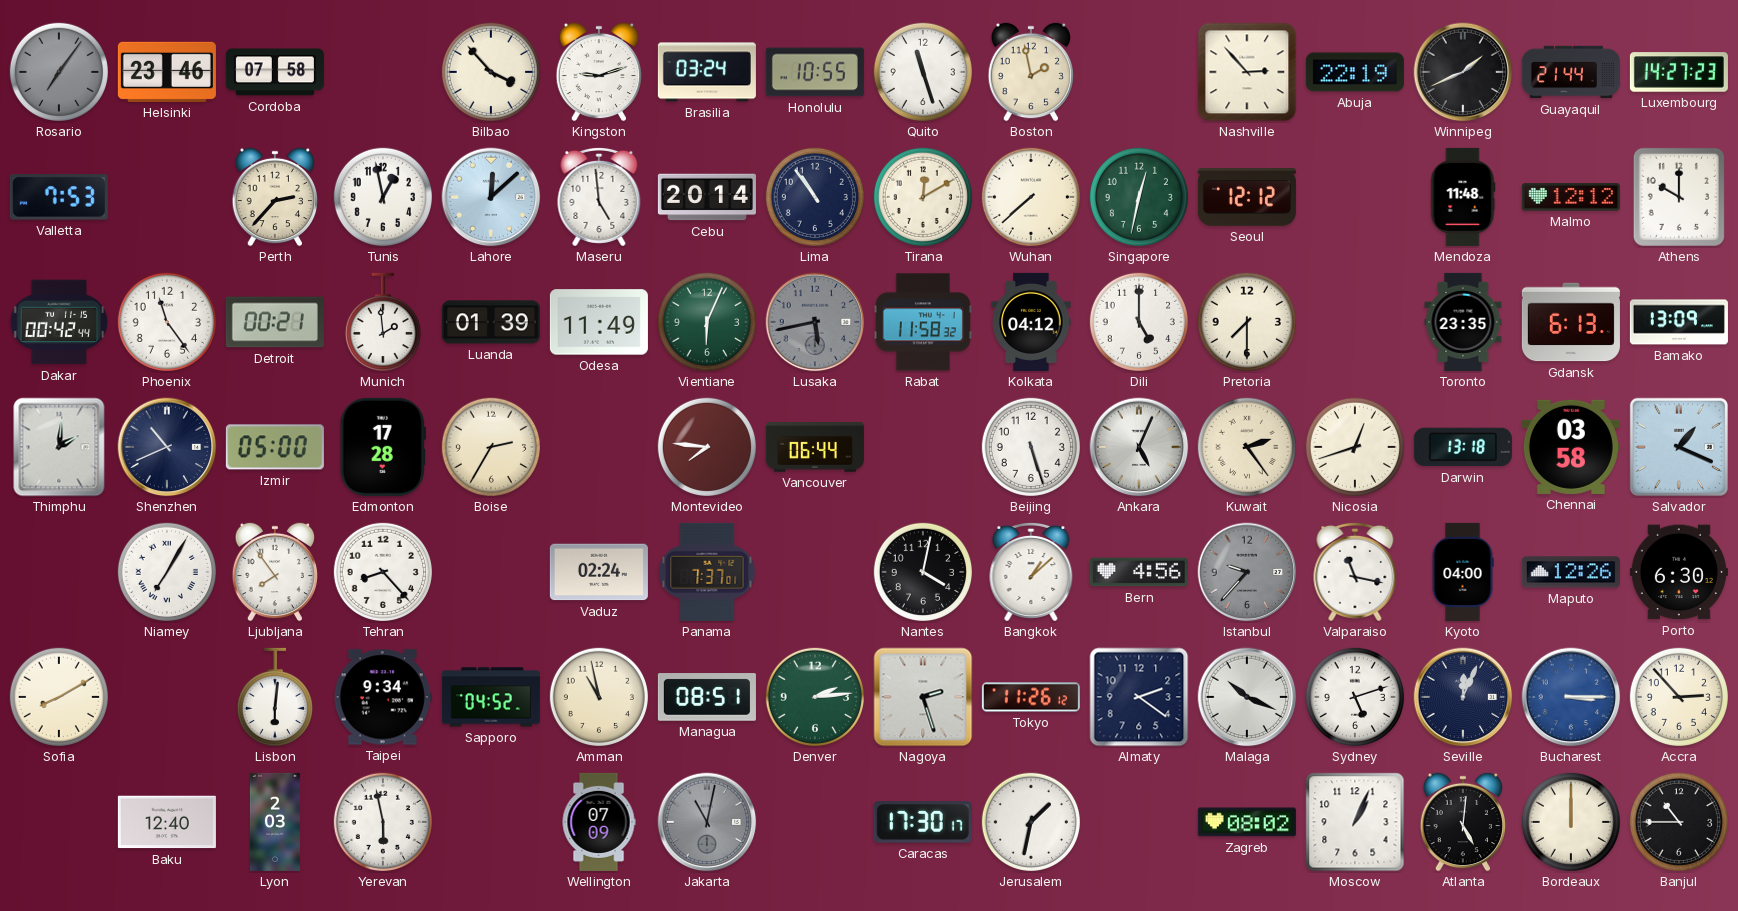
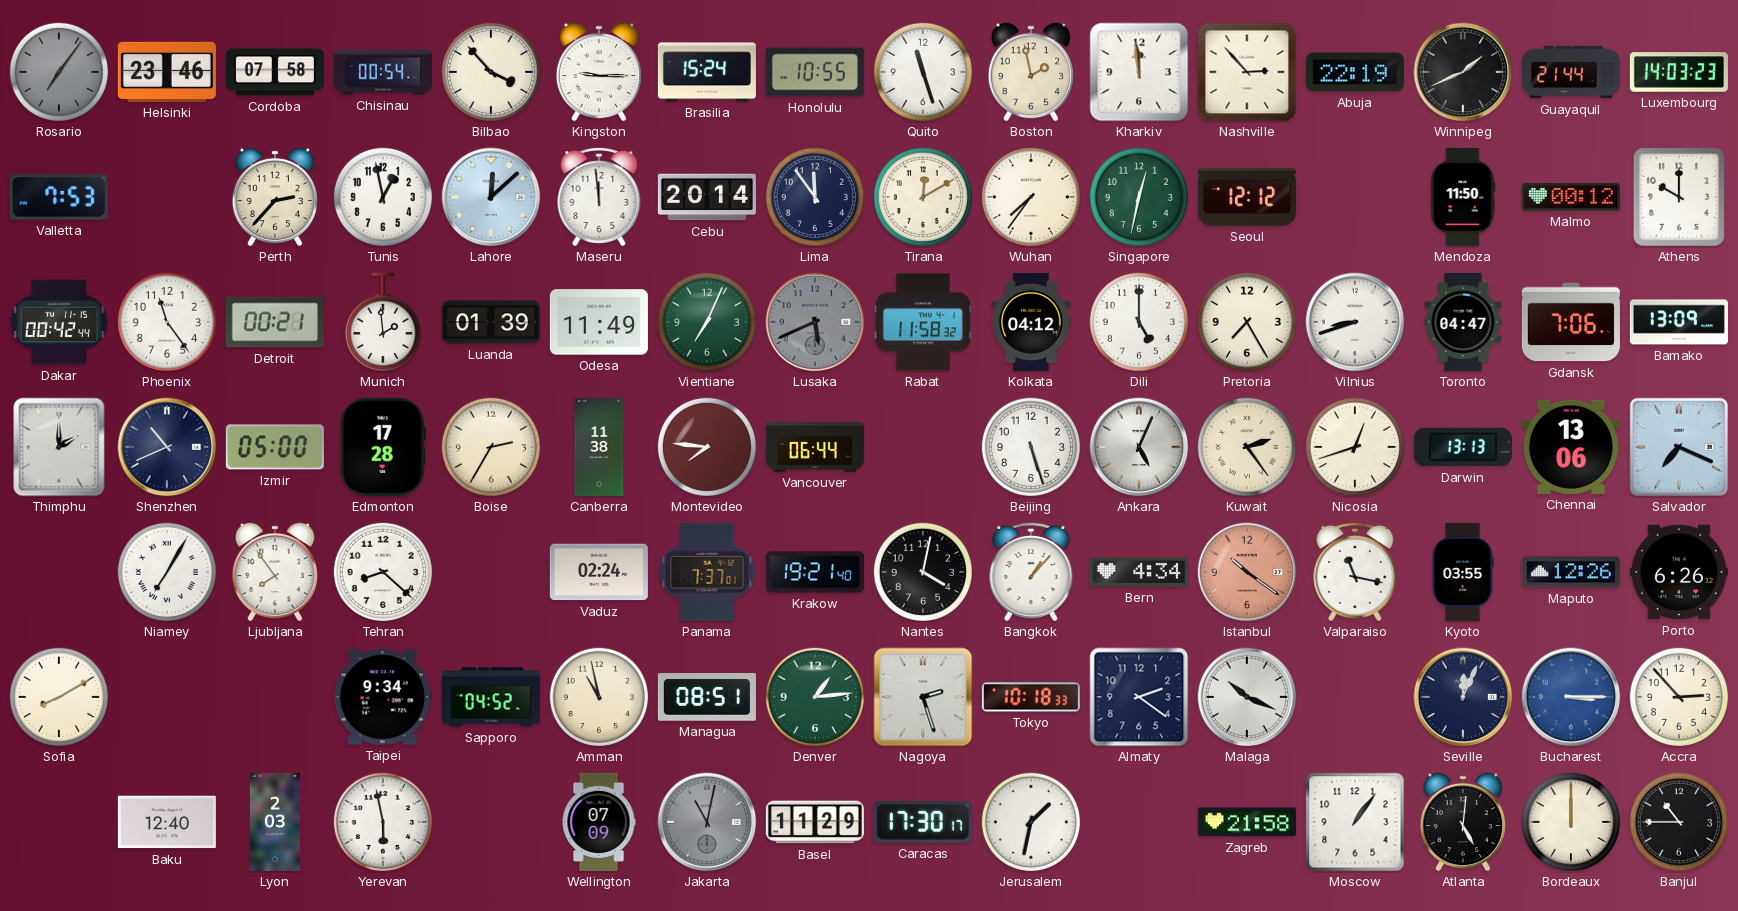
Chisinau: none -> 00:54 (383, 72)
Kingston: 9:12 -> 9:15 (598, 72)
Brasilia: 03:24 -> 15:24 (707, 72)
Kharkiv: none -> 11:59 (1139, 72)
Luxembourg: 14:27 -> 14:03 (1679, 72)
Maseru: 4:59 -> 11:59 (599, 197)
Lima: 10:54 -> 11:54 (815, 197)
Wuhan: 7:38 -> 7:36 (1031, 197)
Mendoza: 11:48 -> 11:50 (1463, 197)
Malmo: 12:12 -> 00:12 (1571, 197)
Vientiane: 6:04 -> 7:04 (707, 322)
Lusaka: 5:43 -> 5:41 (815, 322)
Pretoria: 7:30 -> 7:25 (1247, 322)
Vilnius: none -> 8:42 (1355, 322)
Toronto: 23:35 -> 04:47 (1463, 322)
Gdansk: 6:13 -> 7:06 (1571, 322)
Thimphu: 2:01 -> 2:00 (59, 447)
Canberra: none -> 11:38 (599, 447)
Darwin: 13:18 -> 13:13 (1463, 447)
Chennai: 03:58 -> 13:06 (1571, 447)
Salvador: 1:19 -> 7:19 (1679, 447)
Tehran: 8:23 -> 8:22 (383, 572)
Krakow: none -> 19:21 (815, 572)
Bangkok: 1:08 -> 1:07 (1031, 572)
Bern: 4:56 -> 4:34 (1139, 572)
Istanbul: 9:37 -> 10:21 (1247, 572)
Istanbul dial: grey -> salmon (1247, 572)
Kyoto: 04:00 -> 03:55 (1463, 572)
Porto: 6:30 -> 6:26 (1679, 572)
Lisbon: 6:01 -> none (275, 697)
Denver: 2:14 -> 1:14 (815, 697)
Tokyo: 11:26 -> 10:18 (1031, 697)
Sydney: 5:12 -> none (1355, 697)
Basel: none -> 11:29 (815, 822)
Zagreb: 08:02 -> 21:58 (1247, 822)
Moscow: 1:04 -> 1:06 (1355, 822)
